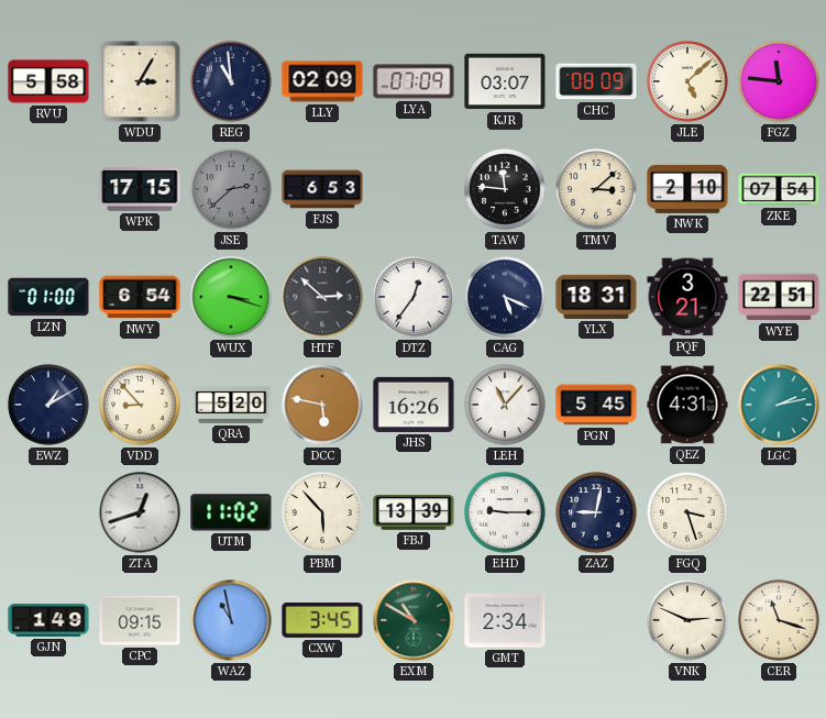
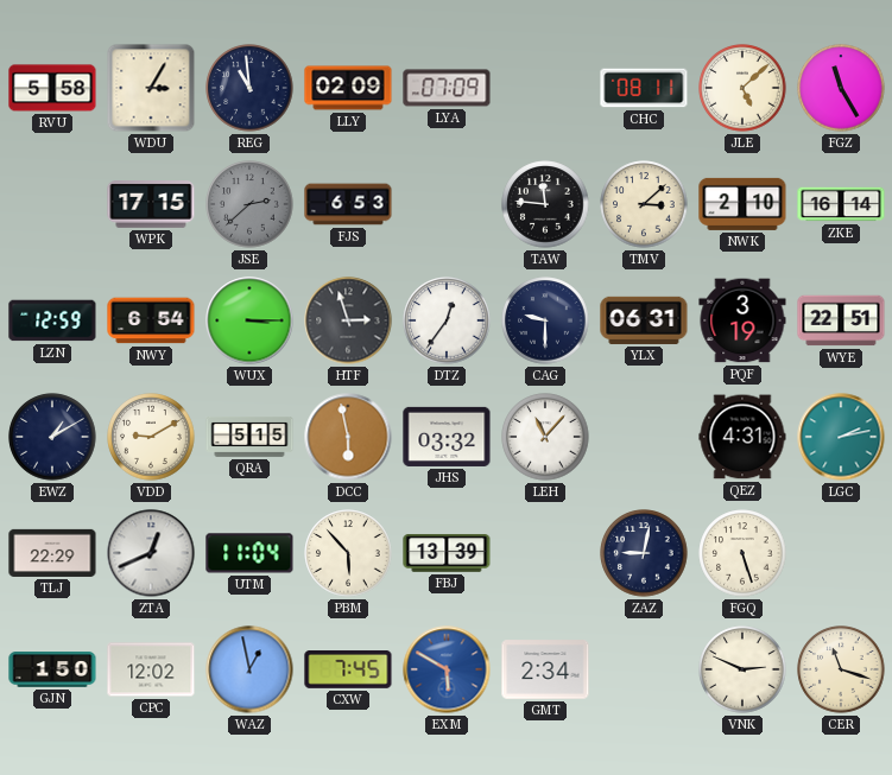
KJR: 03:07 -> none (505, 81)
CHC: 08:09 -> 08:11 (644, 88)
FGZ: 11:46 -> 11:25 (841, 88)
ZKE: 07:54 -> 16:14 (841, 204)
LZN: 01:00 -> 12:59 (52, 320)
WUX: 3:18 -> 3:15 (249, 320)
HTF: 2:52 -> 2:57 (348, 320)
CAG: 5:19 -> 9:30 (545, 320)
YLX: 18:31 -> 06:31 (644, 320)
PQF: 3:21 -> 3:19 (742, 320)
VDD: 8:53 -> 9:10 (151, 437)
QRA: 5:20 -> 5:15 (249, 437)
DCC: 5:47 -> 5:58 (348, 437)
JHS: 16:26 -> 03:32 (447, 437)
PGN: 5:45 -> none (596, 405)
TLJ: none -> 22:29 (52, 553)
ZTA: 12:42 -> 12:41 (151, 553)
UTM: 11:02 -> 11:04 (249, 553)
EHD: 9:15 -> none (505, 512)
FGQ: 3:27 -> 5:27 (742, 553)
GJN: 1:49 -> 1:50 (52, 671)
CPC: 09:15 -> 12:02 (151, 669)
WAZ: 10:58 -> 12:58 (249, 669)
CXW: 3:45 -> 7:45 (348, 671)
EXM: 10:50 -> 5:50 (447, 669)
EXM dial: green -> blue (447, 669)
